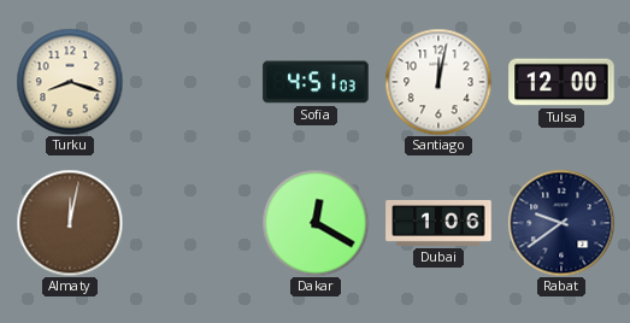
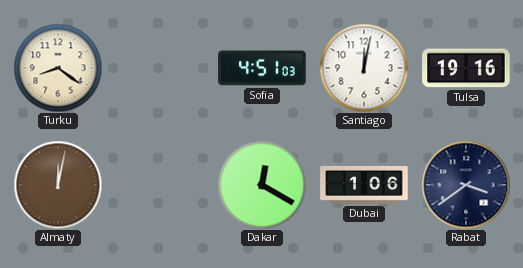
Turku: 8:18 -> 8:21 (58, 68)
Tulsa: 12:00 -> 19:16 (466, 68)
Rabat: 9:39 -> 3:39 (466, 185)
